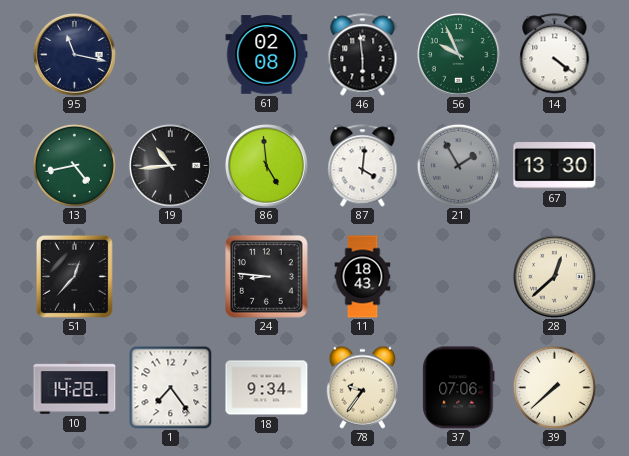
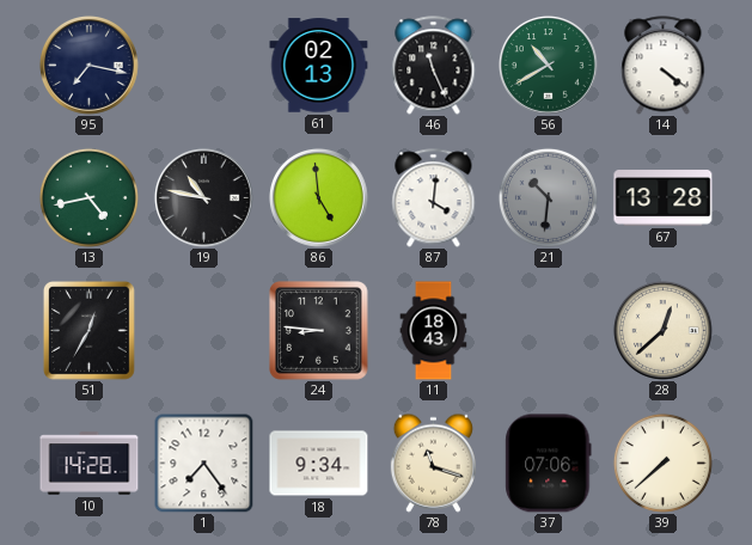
95: 11:17 -> 7:17 (88, 65)
61: 02:08 -> 02:13 (319, 66)
46: 5:59 -> 11:26 (434, 66)
56: 9:56 -> 10:40 (548, 65)
19: 10:44 -> 10:47 (203, 197)
21: 1:55 -> 10:31 (548, 197)
67: 13:30 -> 13:28 (664, 198)
51: 12:37 -> 12:35 (88, 330)
78: 9:36 -> 11:18 (433, 463)
